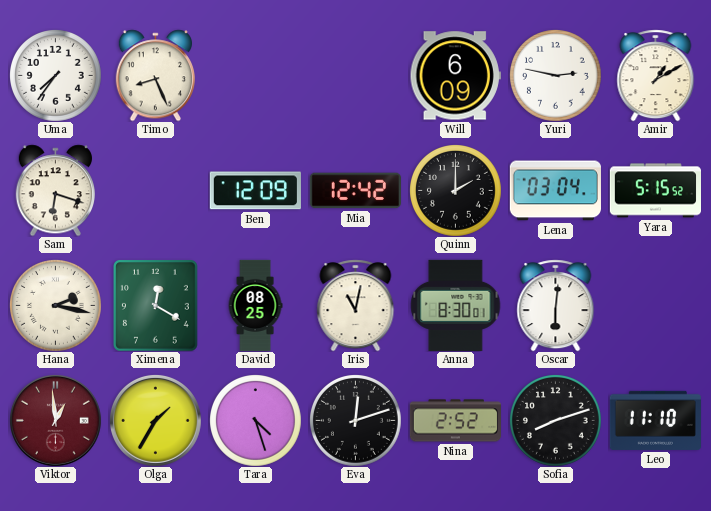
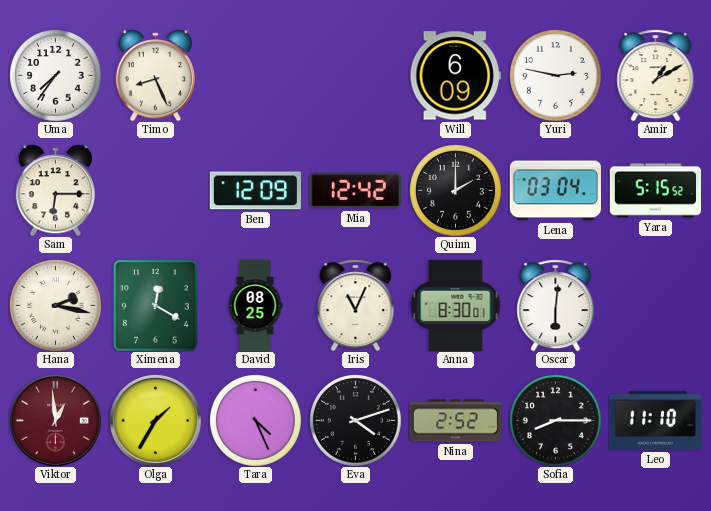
Sam: 6:18 -> 6:15 (55, 190)
Iris: 11:02 -> 11:04 (356, 305)
Tara: 4:27 -> 4:26 (256, 421)
Eva: 12:12 -> 4:12 (356, 421)
Sofia: 8:12 -> 8:15 (556, 421)
